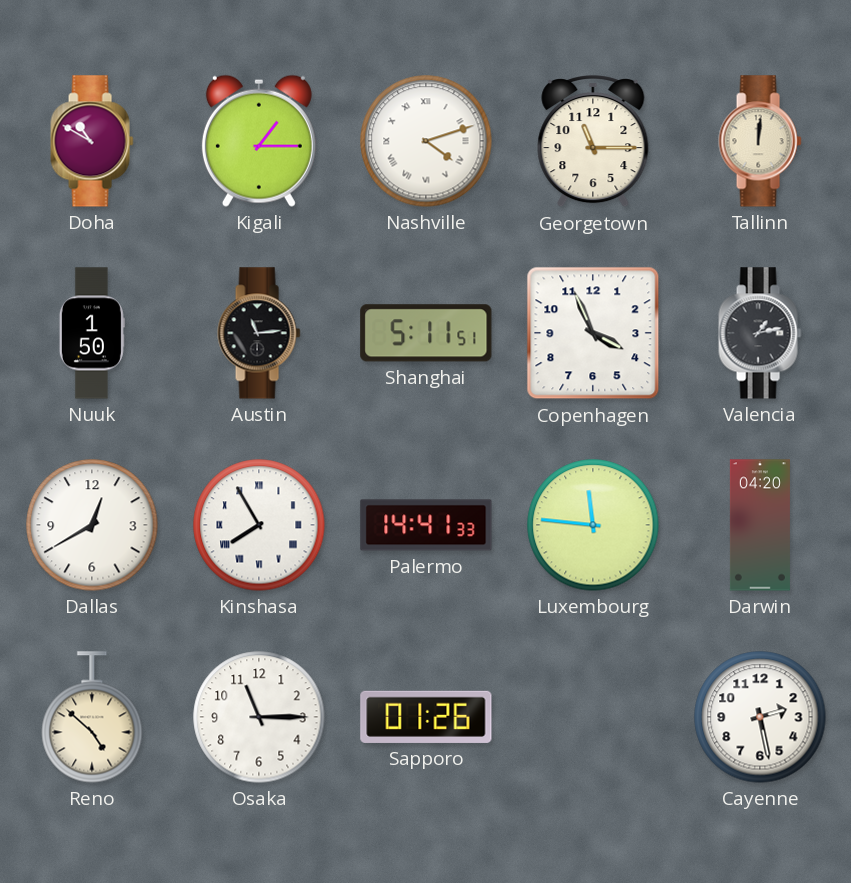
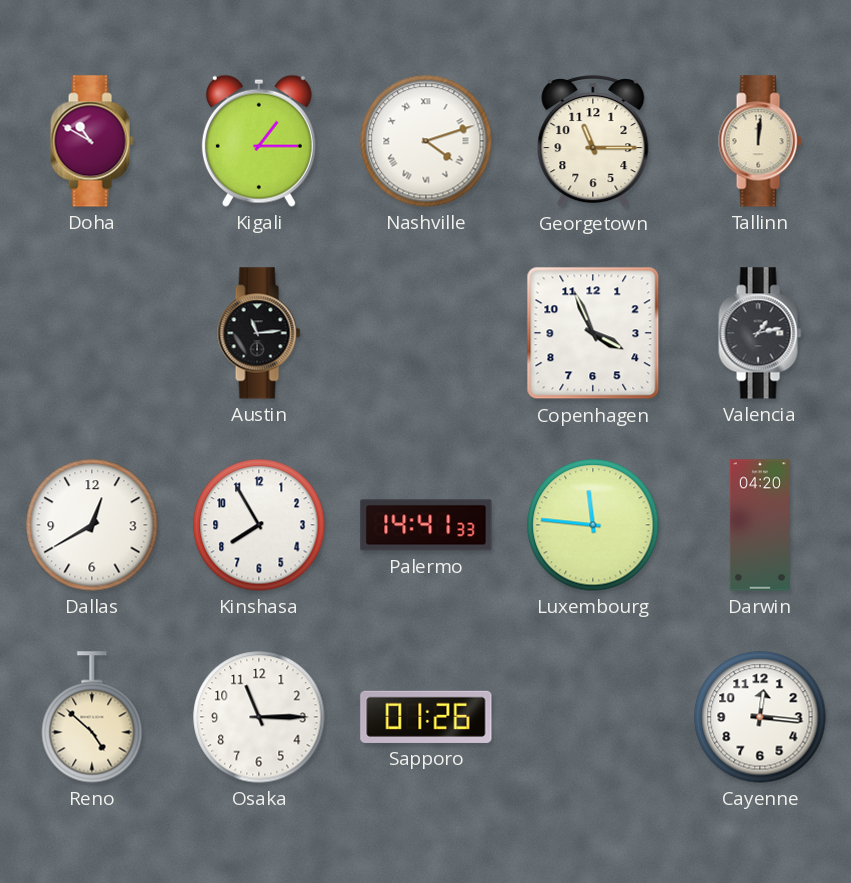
Nuuk: 1:50 -> none (92, 333)
Shanghai: 5:11 -> none (426, 333)
Kinshasa numerals: Roman -> Arabic (259, 525)
Cayenne: 2:28 -> 12:16 (760, 717)
